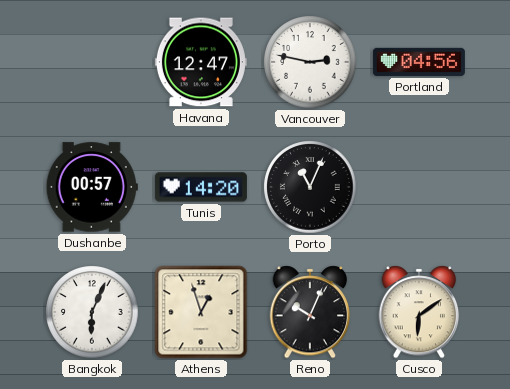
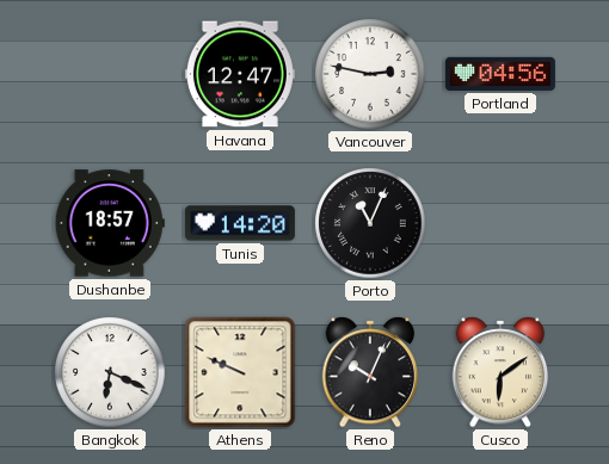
Dushanbe: 00:57 -> 18:57 (110, 223)
Bangkok: 6:04 -> 6:19 (110, 372)
Athens: 12:57 -> 9:49 (240, 372)
